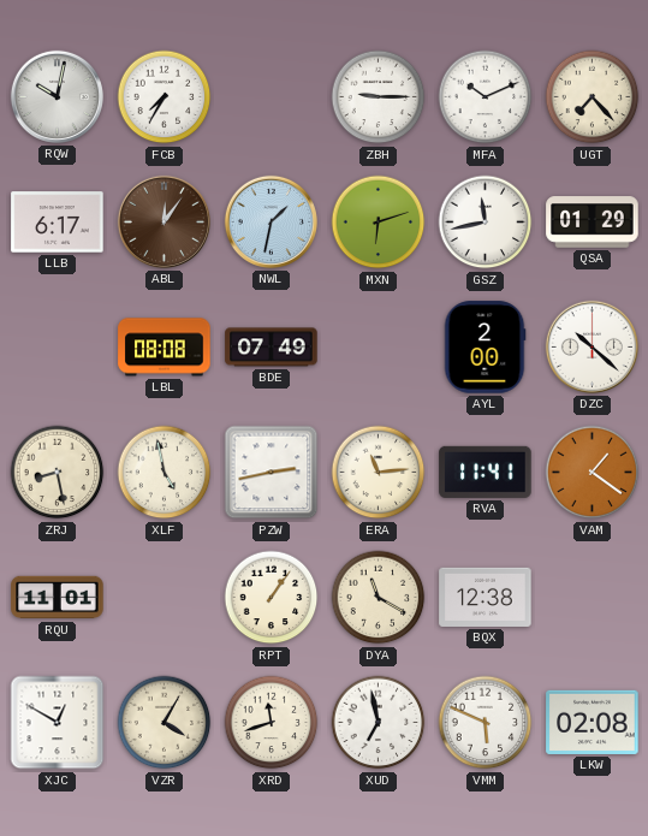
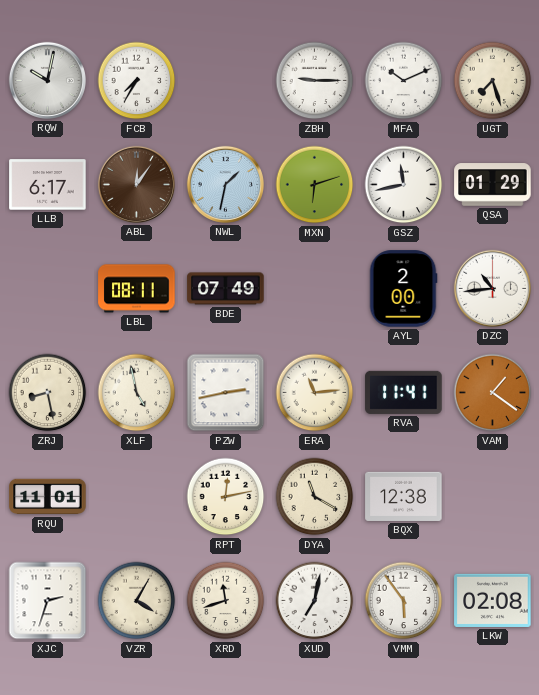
UGT: 7:23 -> 7:27 (493, 81)
LBL: 08:08 -> 08:11 (137, 289)
DZC: 10:22 -> 10:44 (492, 288)
RPT: 1:06 -> 12:13 (226, 497)
XJC: 12:50 -> 2:33 (48, 601)
XUD: 6:58 -> 7:02 (315, 601)
VMM: 5:49 -> 5:54 (404, 601)
